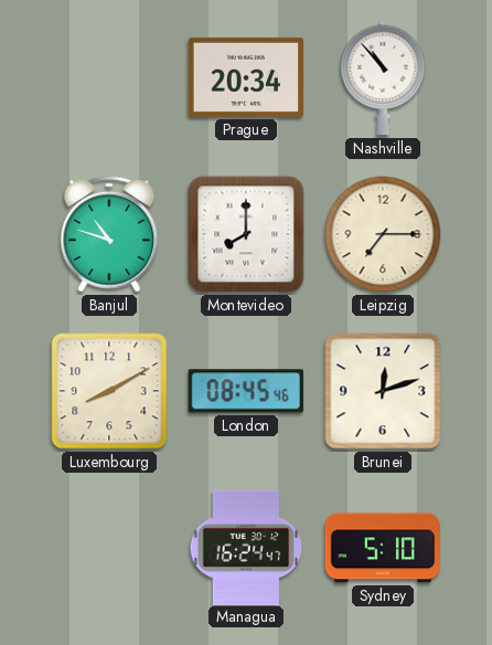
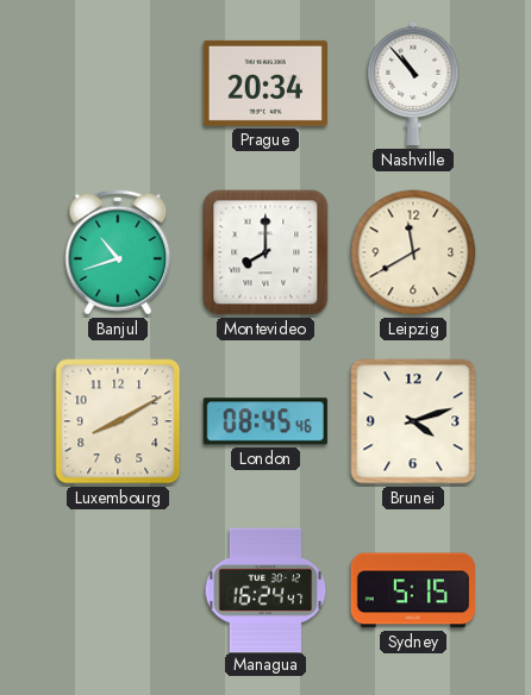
Banjul: 10:48 -> 10:42 (118, 252)
Leipzig: 7:15 -> 11:40 (413, 252)
Brunei: 12:12 -> 4:12 (413, 421)
Sydney: 5:10 -> 5:15 (413, 590)
